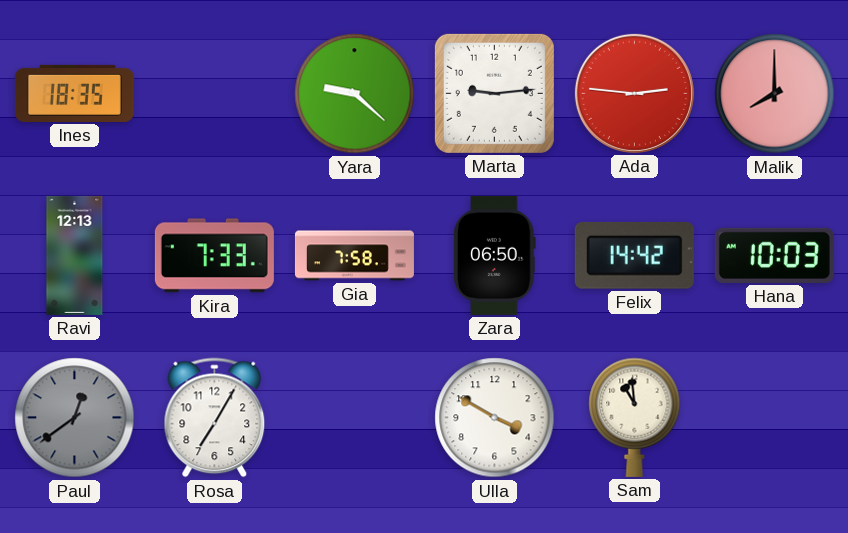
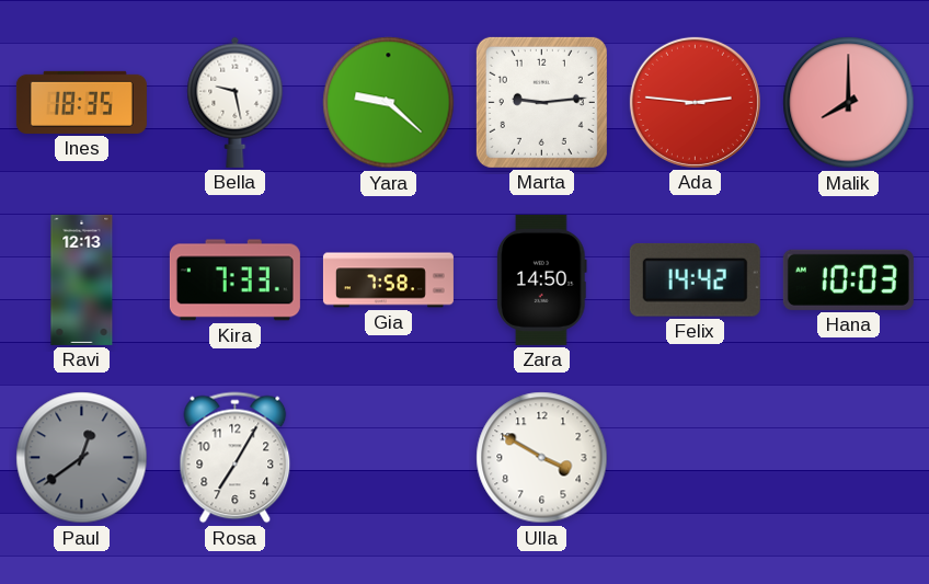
Bella: none -> 9:28 (236, 102)
Zara: 06:50 -> 14:50 (542, 279)
Sam: 10:59 -> none (635, 417)
